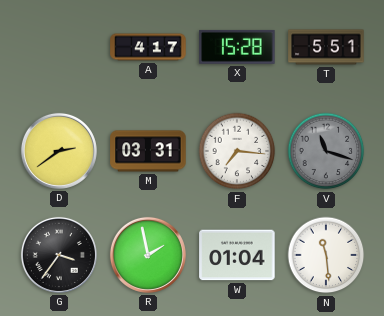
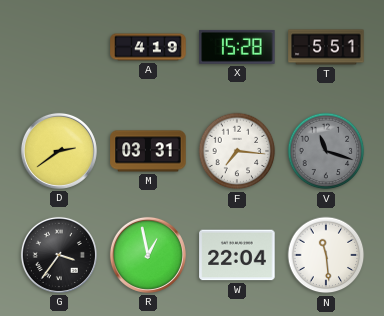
A: 4:17 -> 4:19 (148, 47)
R: 1:58 -> 12:58 (148, 255)
W: 01:04 -> 22:04 (237, 255)
